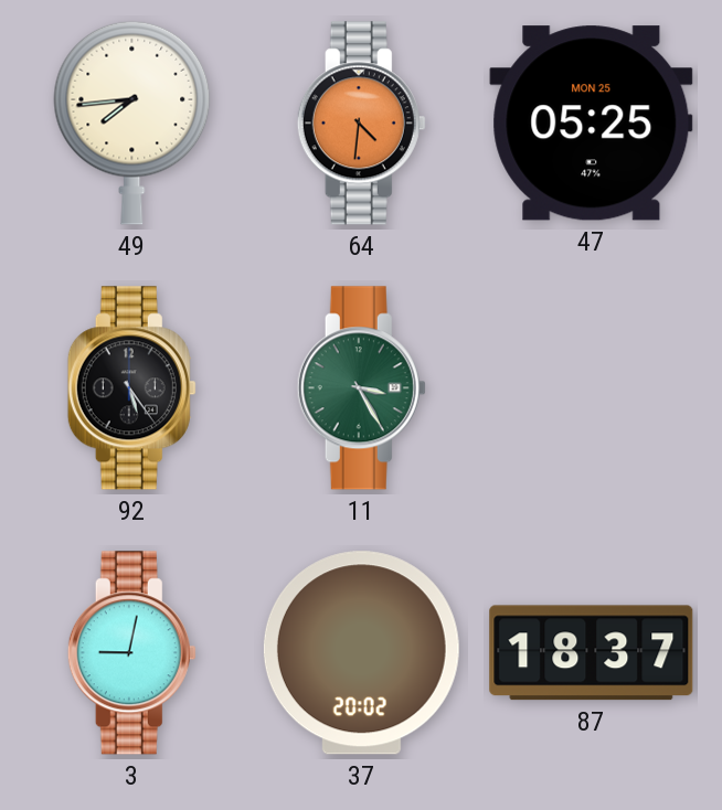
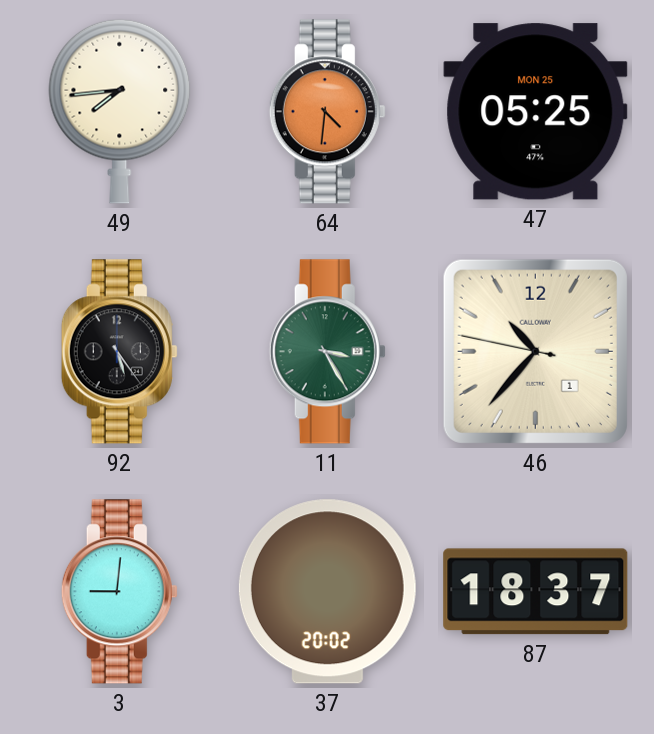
46: none -> 10:36 (535, 351)
3: 9:02 -> 9:01 (119, 592)
